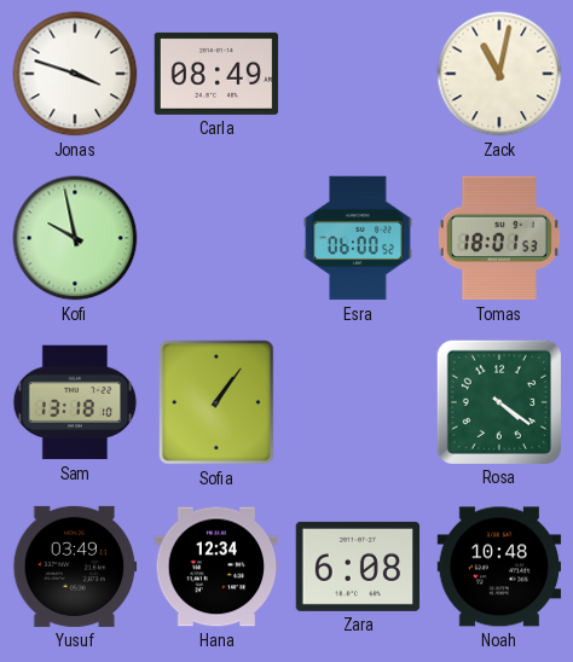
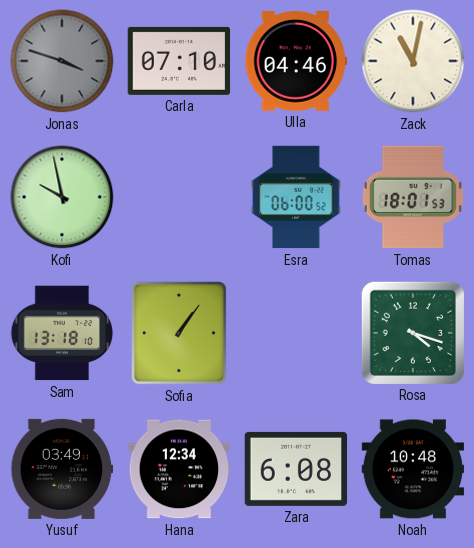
Jonas dial: white -> grey (62, 61)
Carla: 08:49 -> 07:10 (179, 61)
Ulla: none -> 04:46 (296, 62)
Rosa: 4:21 -> 4:18 (412, 332)
